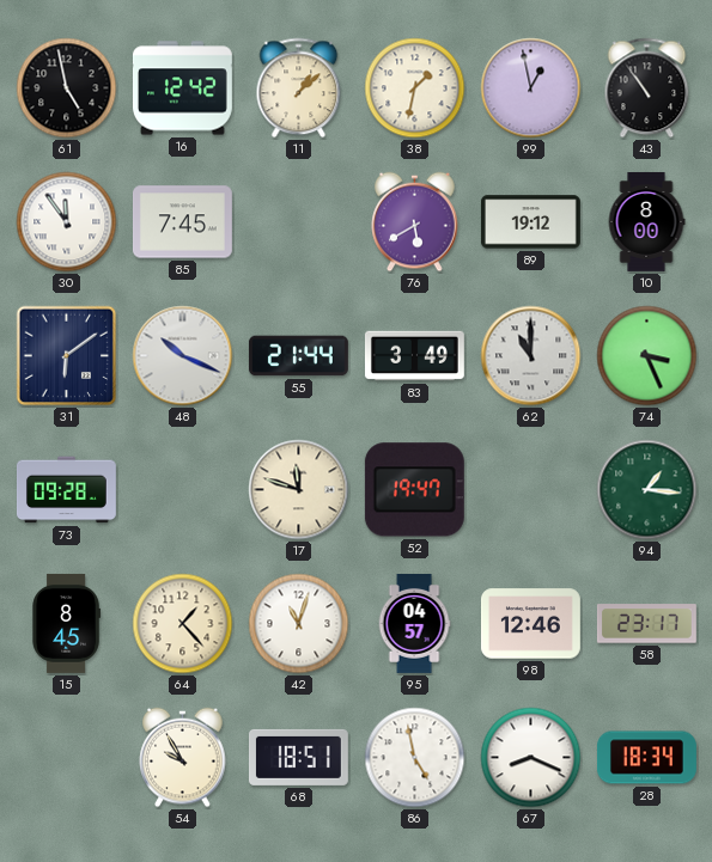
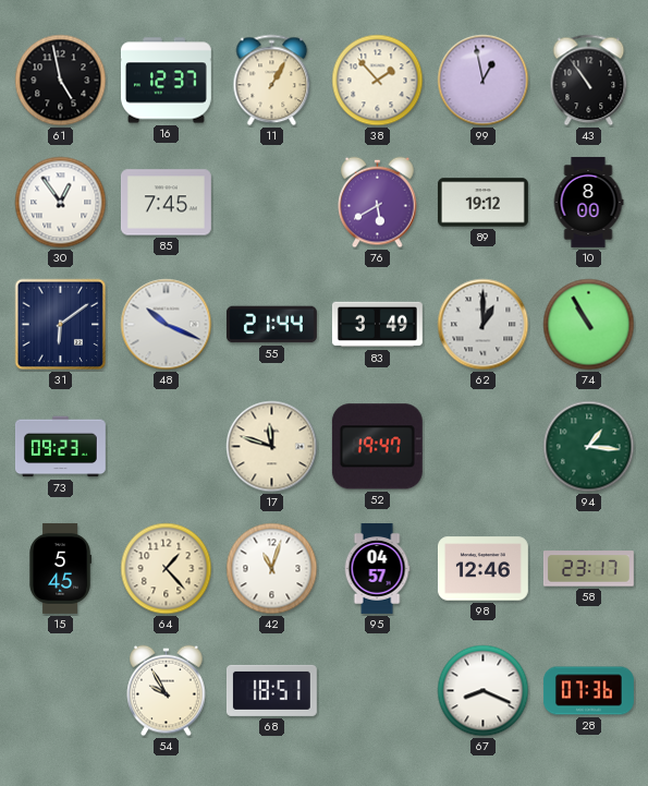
16: 12:42 -> 12:37 (166, 81)
11: 1:08 -> 1:05 (272, 81)
38: 1:32 -> 1:53 (378, 81)
30: 11:54 -> 12:54 (61, 203)
62: 11:00 -> 1:00 (484, 325)
74: 3:26 -> 10:55 (589, 325)
73: 09:28 -> 09:23 (60, 447)
15: 8:45 -> 5:45 (60, 568)
86: 4:58 -> none (415, 758)
28: 18:34 -> 07:36 (588, 691)
